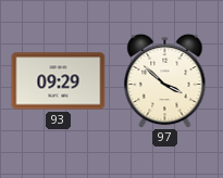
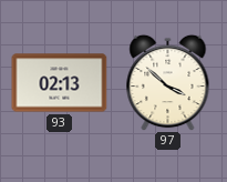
93: 09:29 -> 02:13 (60, 83)
